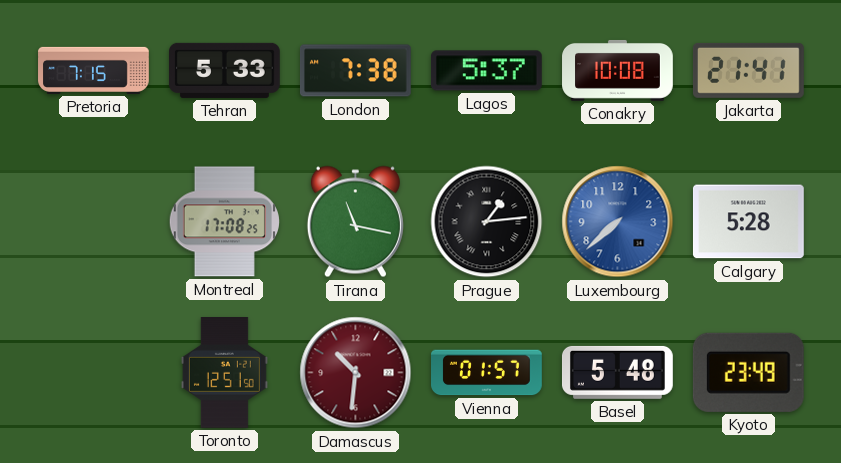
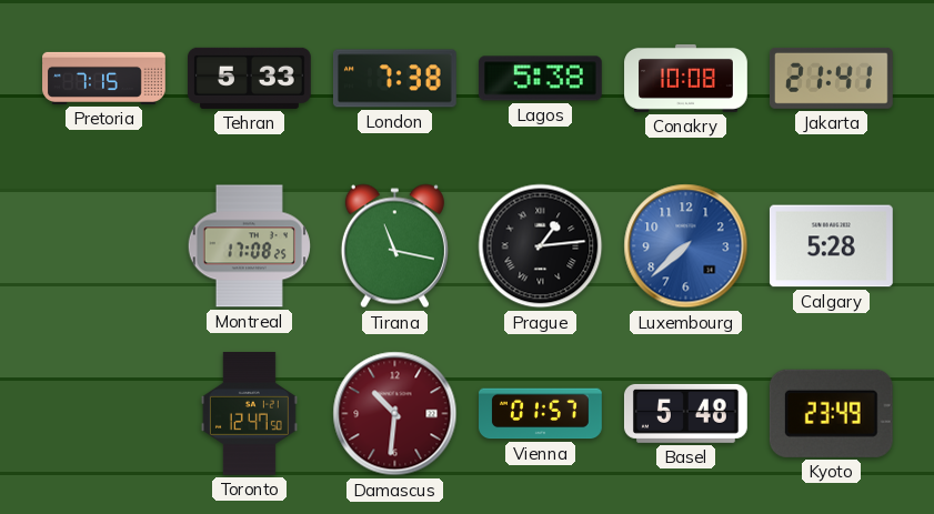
Lagos: 5:37 -> 5:38 (540, 79)
Toronto: 12:51 -> 12:47 (249, 414)
